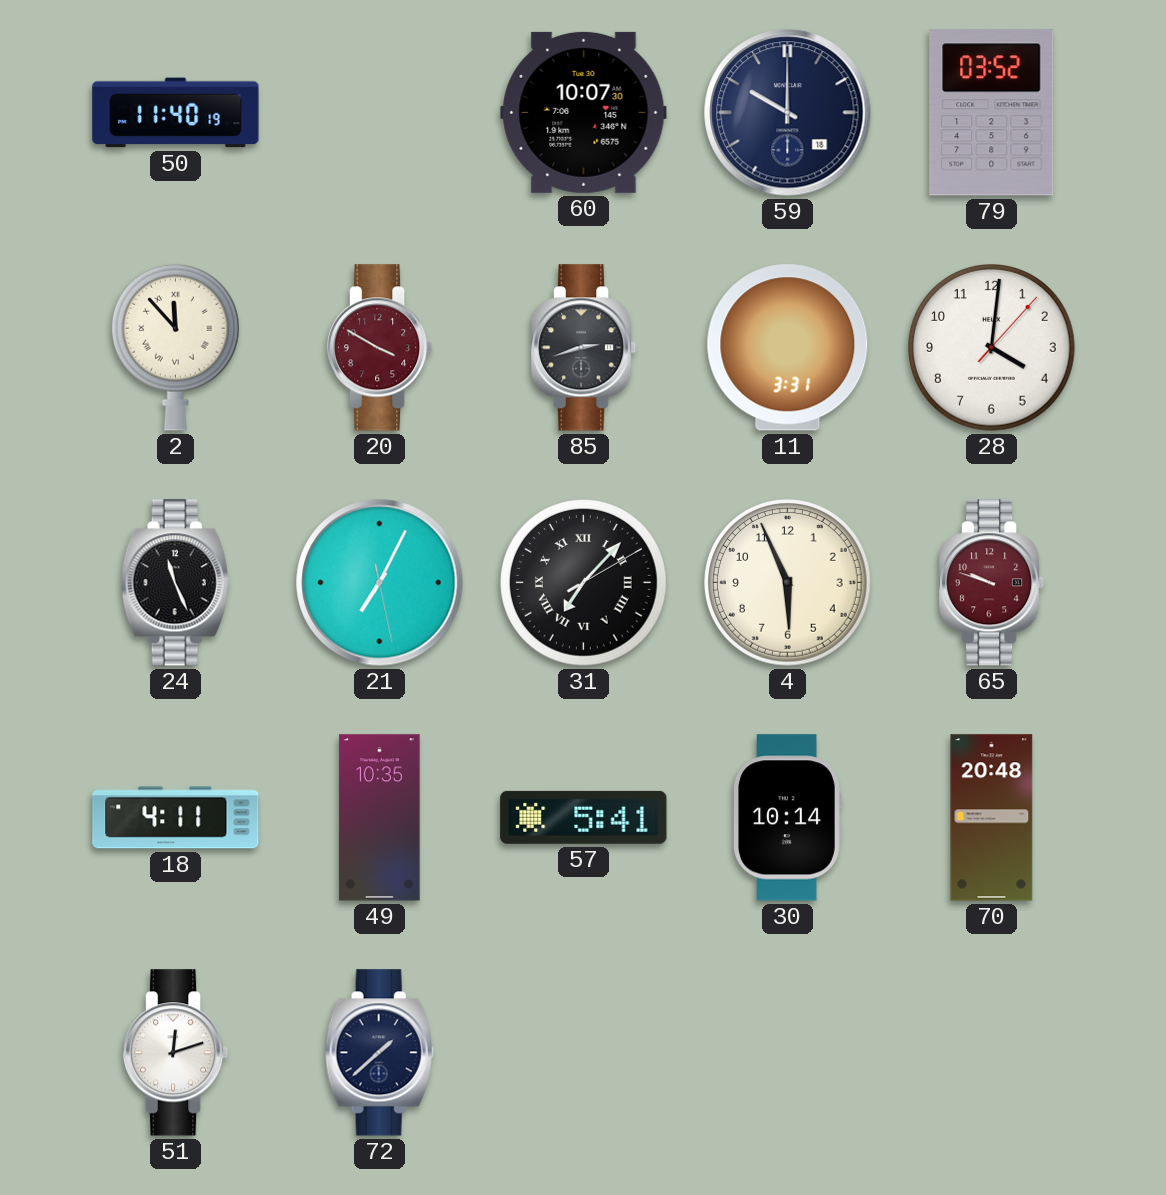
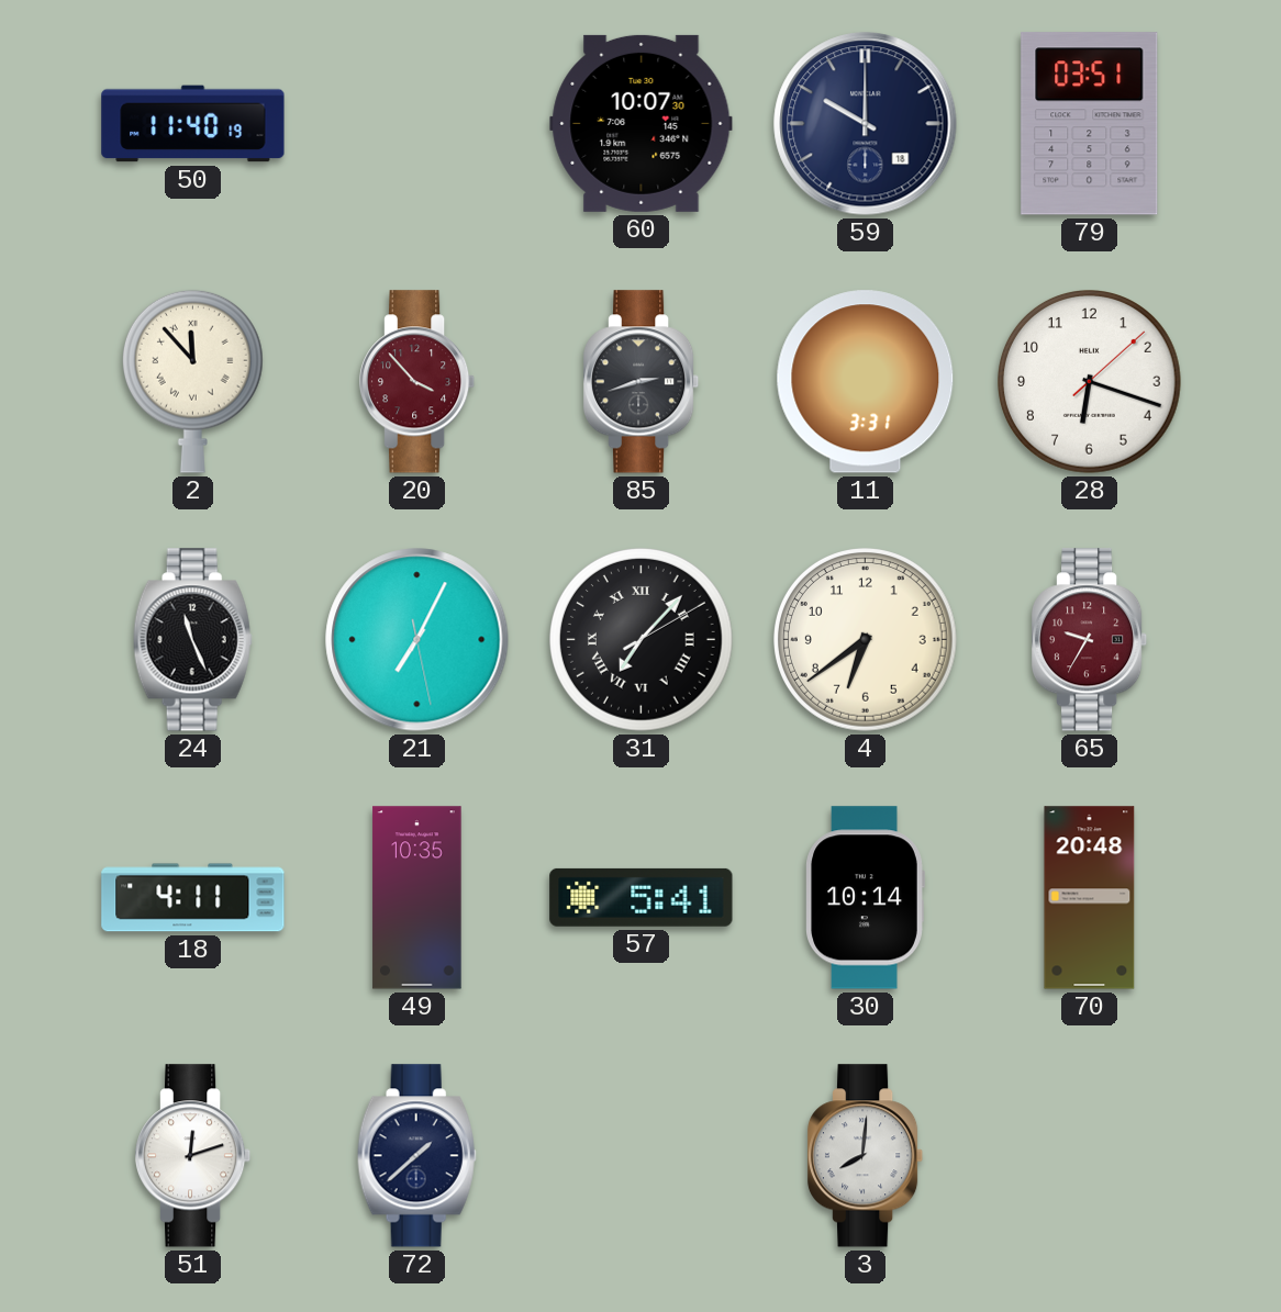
79: 03:52 -> 03:51 (1090, 124)
20: 3:50 -> 3:53 (417, 382)
28: 4:01 -> 6:18 (1090, 382)
4: 5:56 -> 6:39 (866, 640)
65: 9:48 -> 9:35 (1090, 640)
3: none -> 8:01 (866, 1156)
